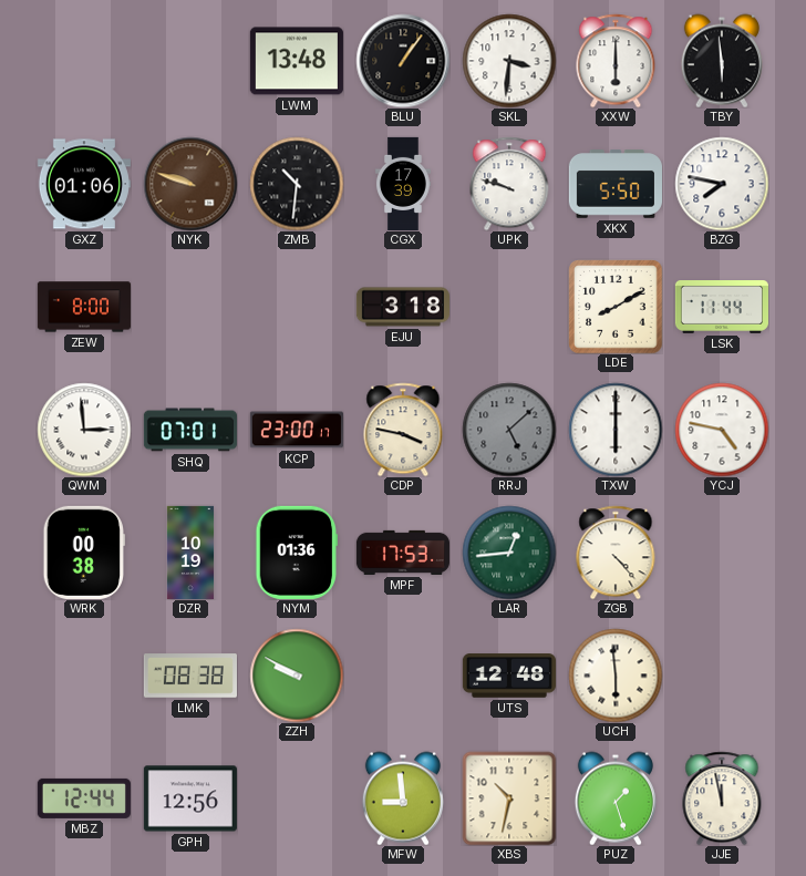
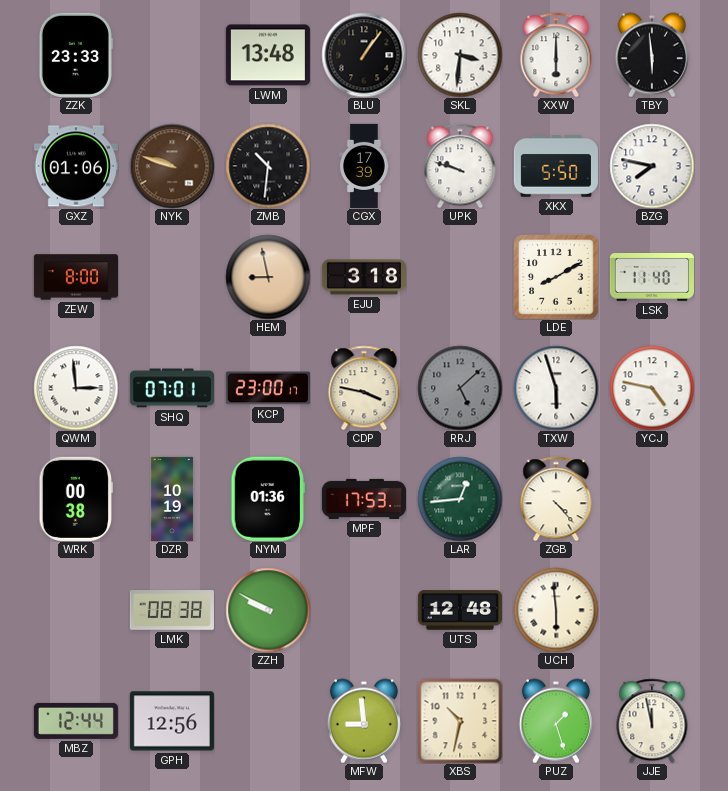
ZZK: none -> 23:33 (76, 55)
HEM: none -> 8:58 (268, 277)
LSK: 11:44 -> 11:40 (652, 278)
TXW: 6:00 -> 5:57 (556, 388)
